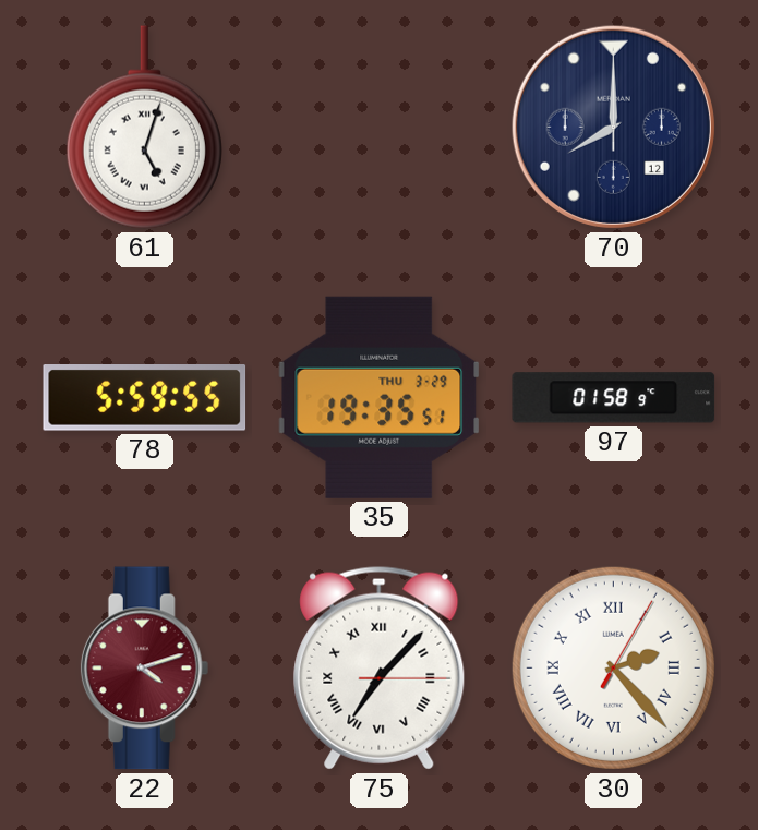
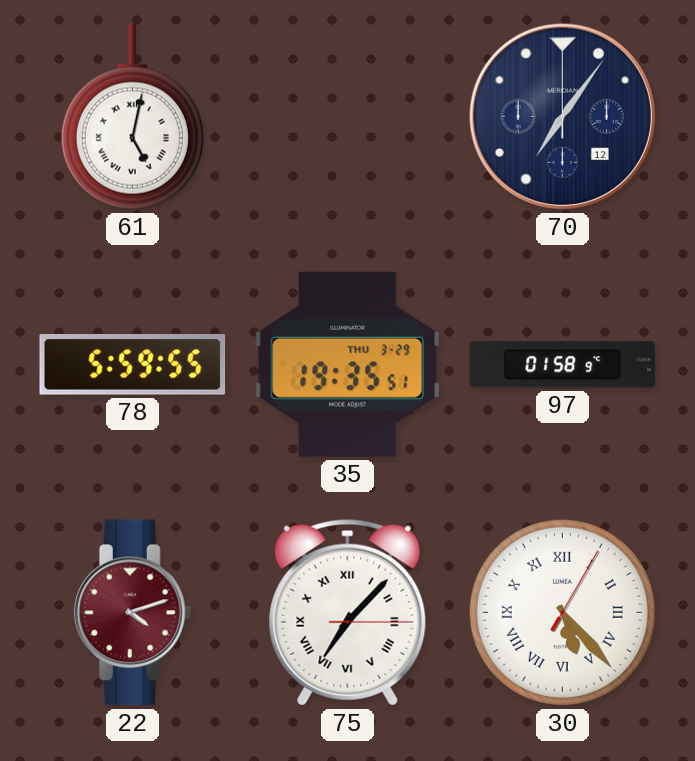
61: 5:03 -> 5:02 (132, 117)
70: 8:00 -> 7:06 (562, 116)
30: 2:23 -> 5:23 (562, 612)
